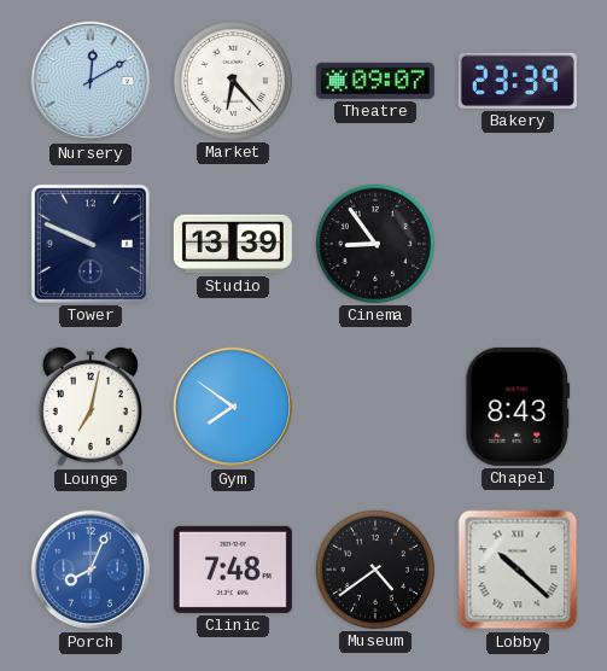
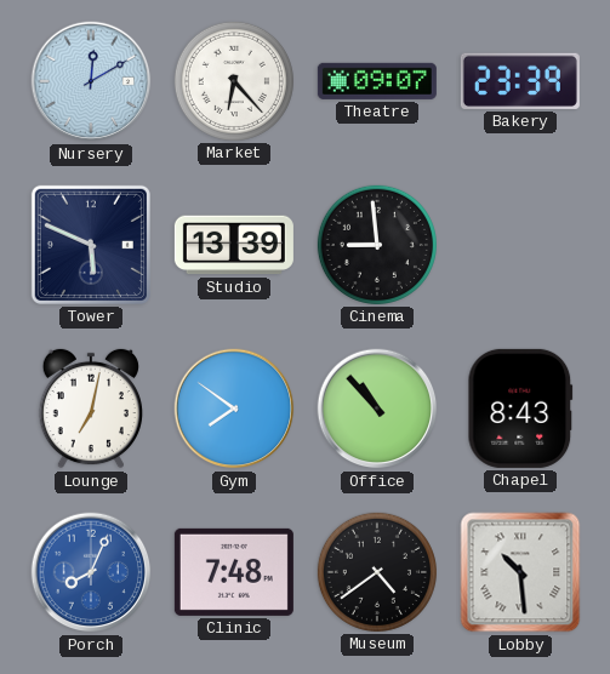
Tower: 9:49 -> 5:49 (91, 245)
Cinema: 8:54 -> 8:59 (377, 245)
Office: none -> 10:53 (377, 409)
Lobby: 10:22 -> 10:29 (520, 572)
